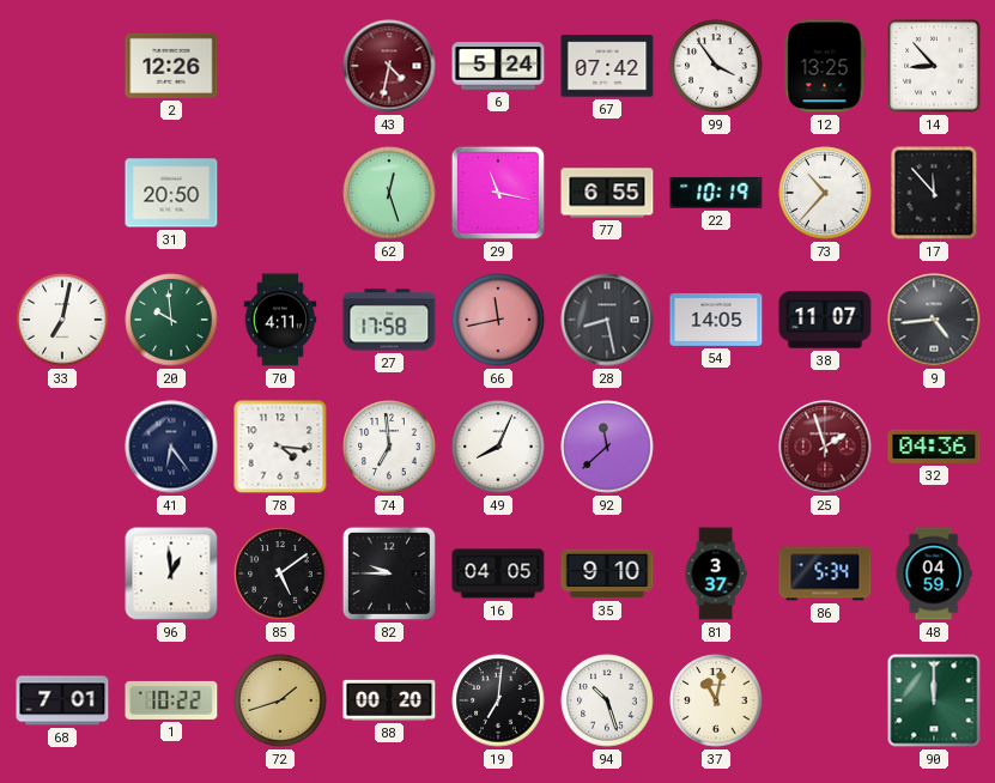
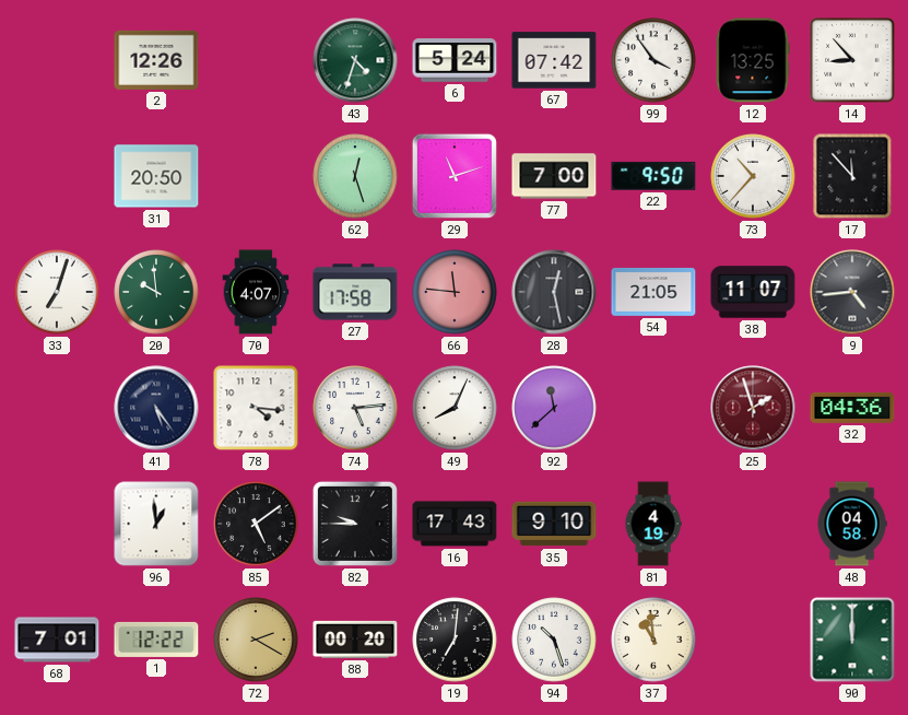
43: 4:32 -> 4:33 (355, 60)
43 dial: burgundy -> green (355, 60)
29: 11:17 -> 11:12 (455, 176)
77: 6:55 -> 7:00 (554, 176)
22: 10:19 -> 9:50 (653, 176)
33: 7:02 -> 7:03 (57, 292)
70: 4:11 -> 4:07 (256, 292)
66: 11:43 -> 11:46 (455, 292)
28: 8:28 -> 12:28 (554, 292)
54: 14:05 -> 21:05 (653, 292)
41: 6:24 -> 5:24 (156, 408)
74: 6:59 -> 5:14 (355, 408)
16: 04:05 -> 17:43 (455, 524)
81: 3:37 -> 4:19 (653, 524)
86: 5:34 -> none (825, 573)
48: 04:59 -> 04:58 (852, 524)
1: 10:22 -> 12:22 (156, 640)
72: 1:42 -> 2:20 (256, 640)
37: 11:02 -> 10:59 (653, 640)
